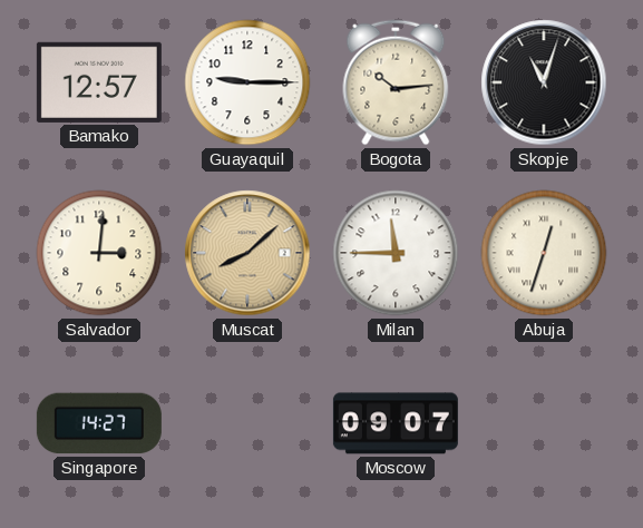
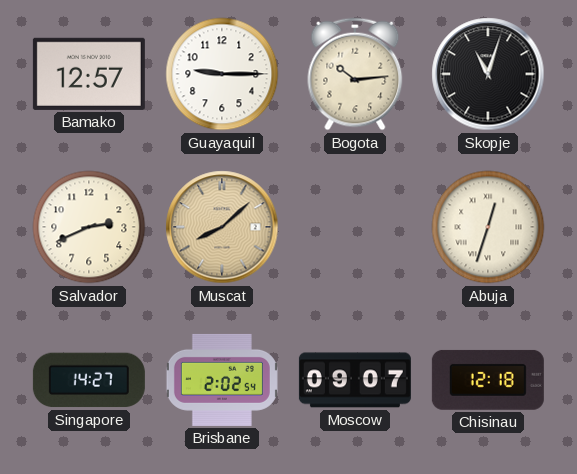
Salvador: 3:01 -> 2:41 (89, 227)
Milan: 11:45 -> none (396, 253)
Brisbane: none -> 2:02 (222, 380)
Chisinau: none -> 12:18 (488, 380)
